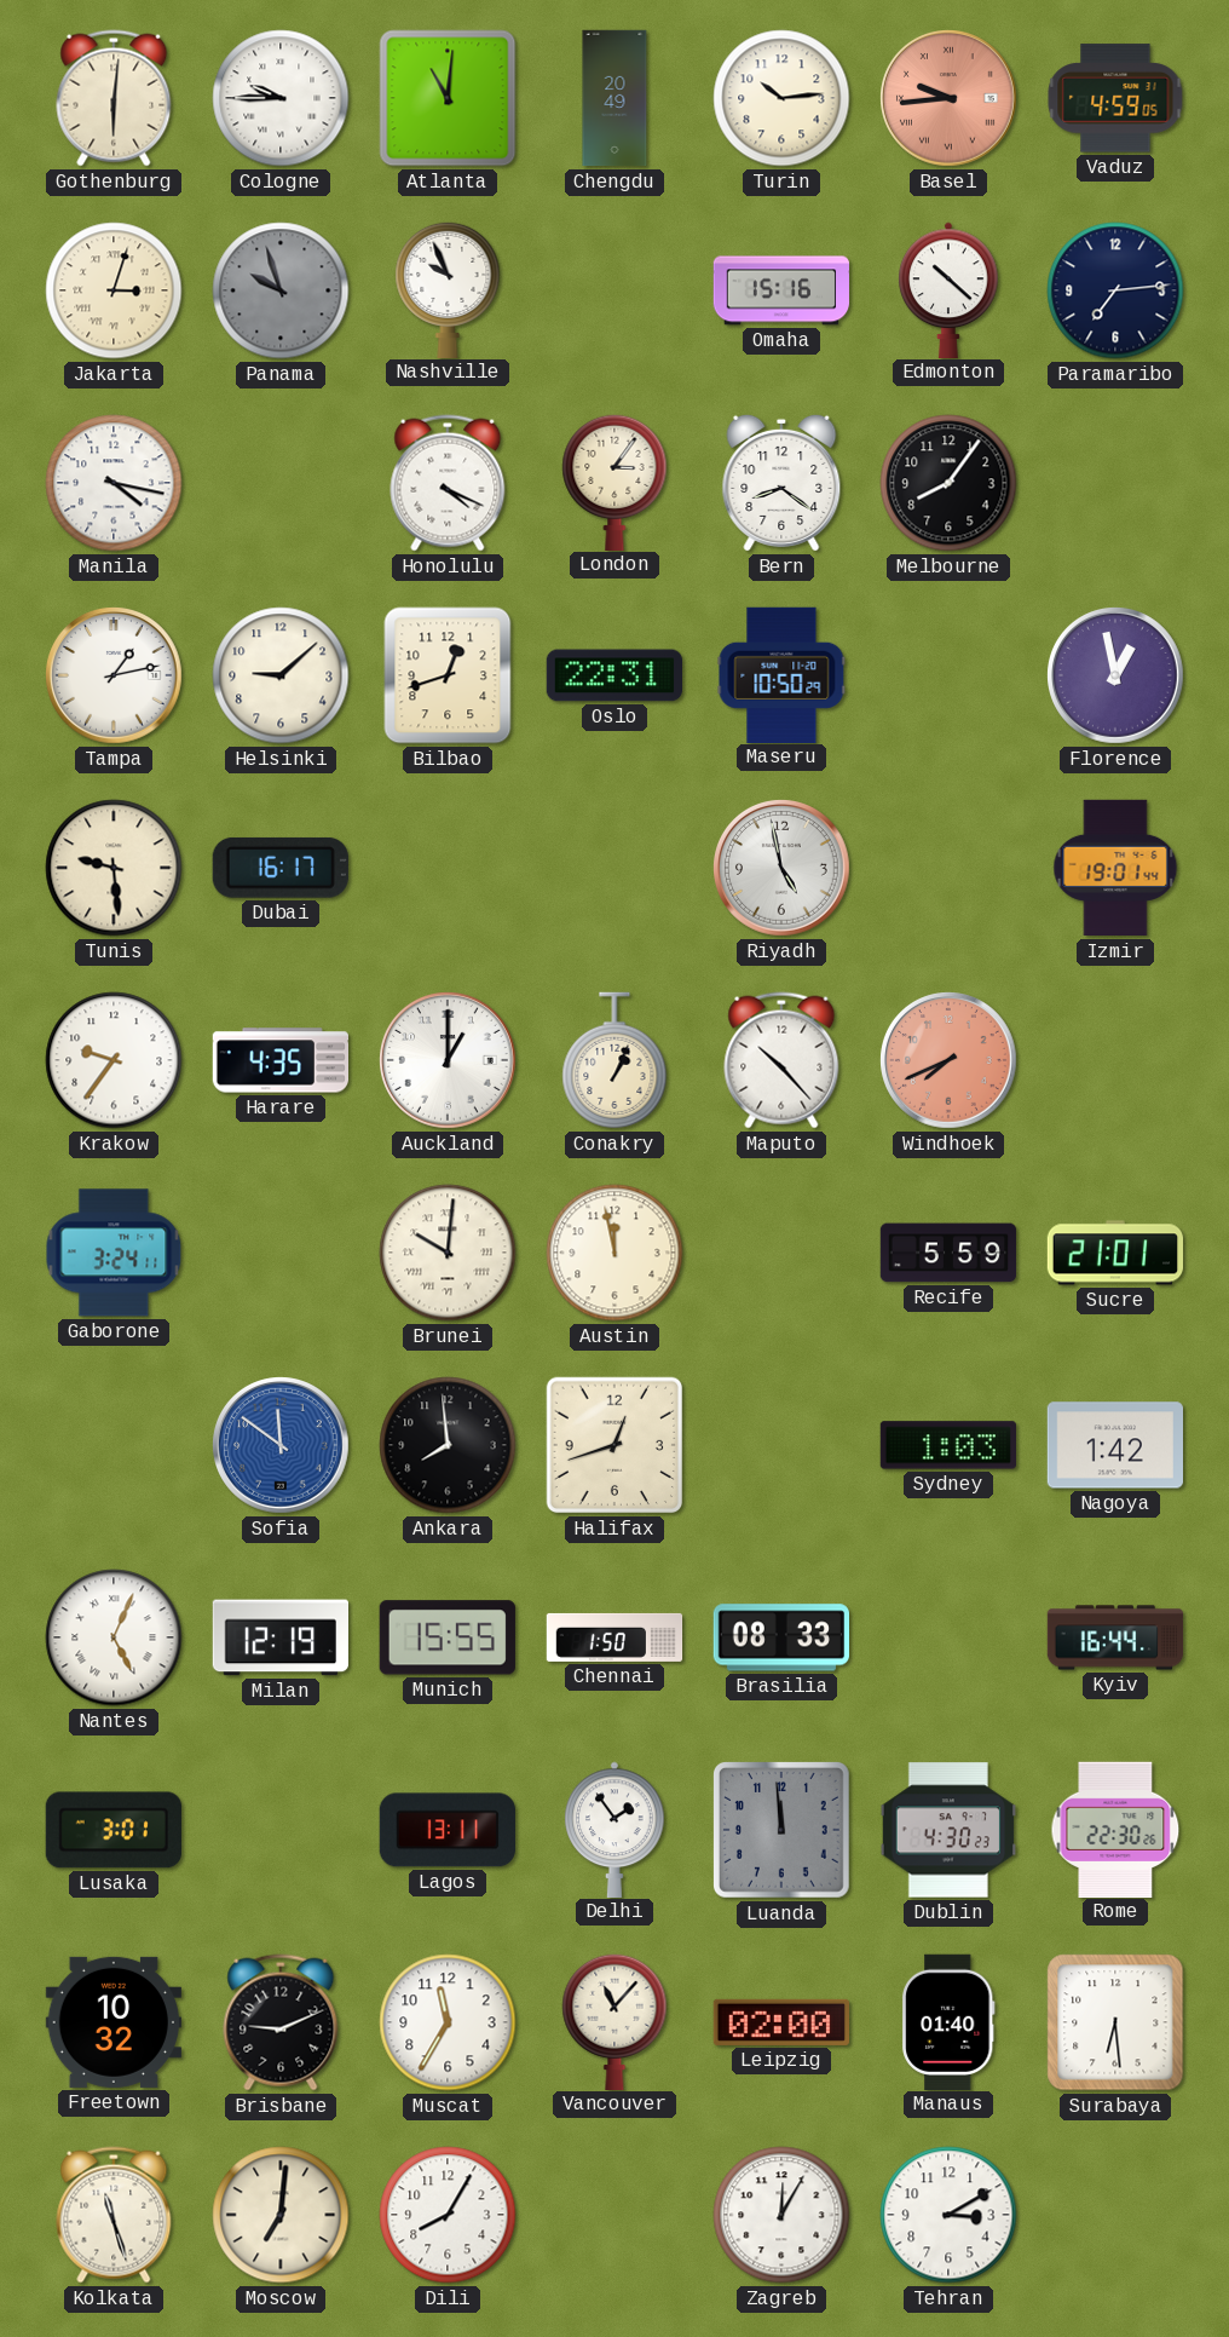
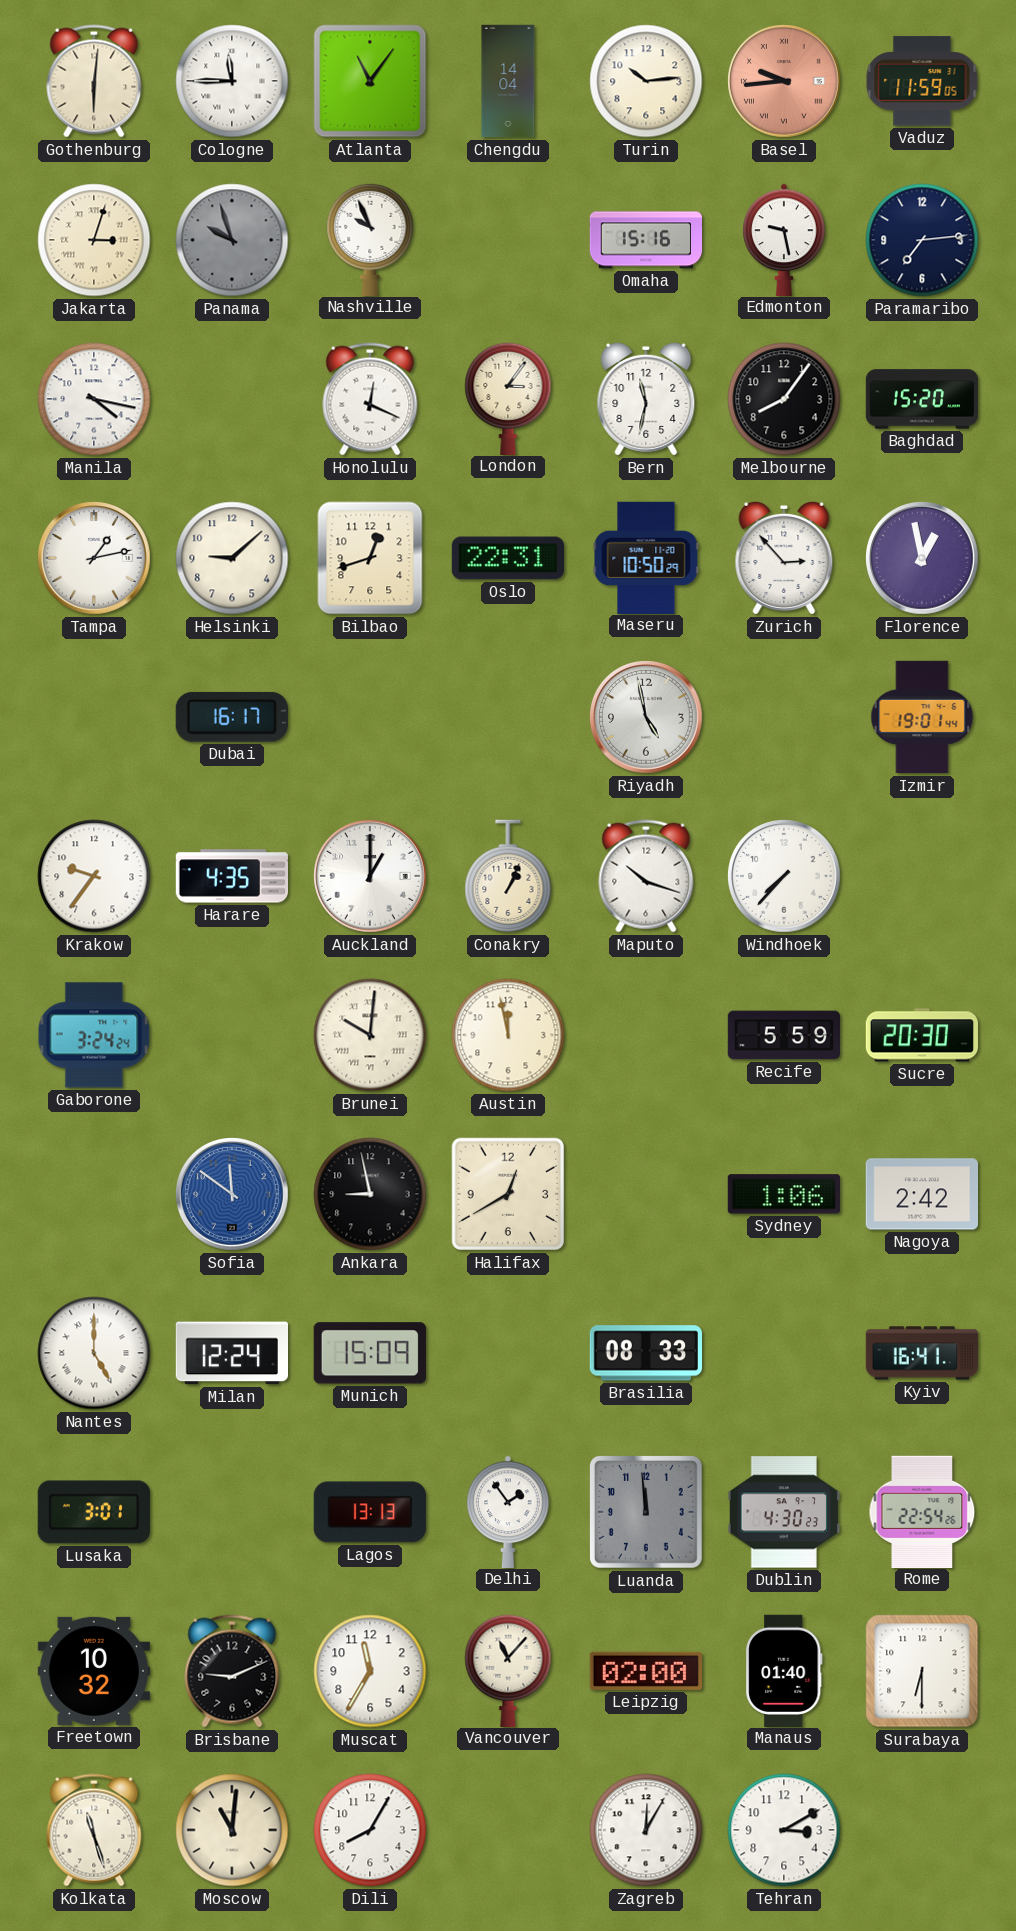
Cologne: 9:45 -> 11:45 (232, 81)
Atlanta: 11:01 -> 11:06 (370, 81)
Chengdu: 20:49 -> 14:04 (508, 81)
Vaduz: 4:59 -> 11:59 (922, 81)
Edmonton: 10:22 -> 9:28 (784, 239)
Honolulu: 4:19 -> 12:19 (370, 399)
Bern: 8:21 -> 11:32 (646, 399)
Baghdad: none -> 15:20 (922, 399)
Zurich: none -> 2:53 (784, 558)
Tunis: 9:29 -> none (114, 868)
Maputo: 10:23 -> 10:18 (646, 876)
Windhoek: 7:41 -> 7:37 (785, 877)
Windhoek dial: salmon -> white (785, 877)
Gaborone: 3:24:11 -> 3:24:24 (94, 1035)
Sucre: 21:01 -> 20:30 (921, 1035)
Ankara: 7:59 -> 8:58 (370, 1194)
Halifax: 12:42 -> 12:40 (508, 1194)
Sydney: 1:03 -> 1:06 (783, 1194)
Nagoya: 1:42 -> 2:42 (921, 1194)
Nantes: 5:04 -> 5:00 (94, 1353)
Milan: 12:19 -> 12:24 (231, 1353)
Munich: 15:55 -> 15:09 (370, 1353)
Chennai: 1:50 -> none (614, 1637)
Kyiv: 16:44 -> 16:41 (922, 1353)
Lagos: 13:11 -> 13:13 (370, 1512)
Rome: 22:30 -> 22:54 (922, 1511)
Surabaya: 6:29 -> 6:30 (922, 1671)
Moscow: 7:01 -> 11:01 (232, 1830)
